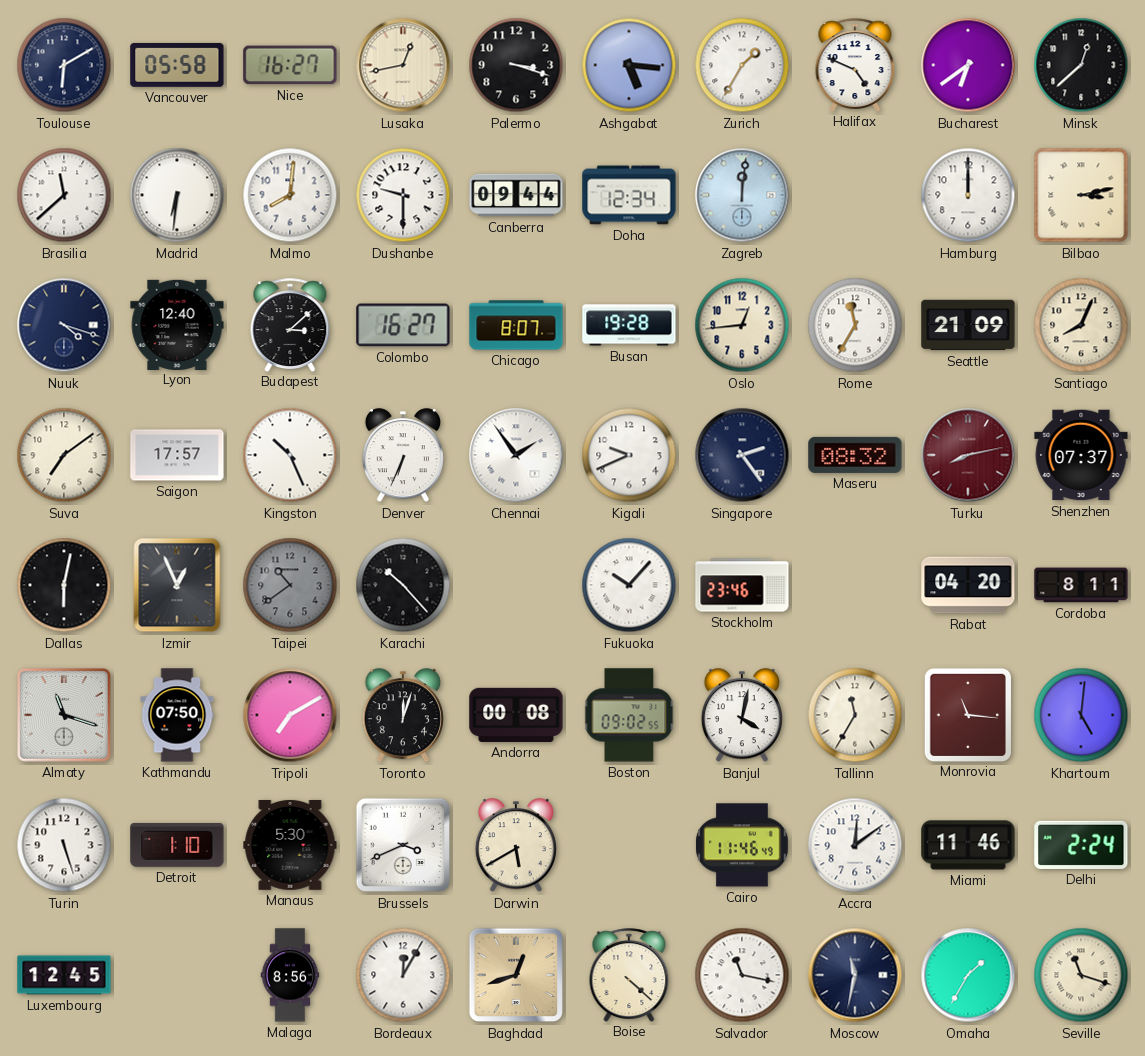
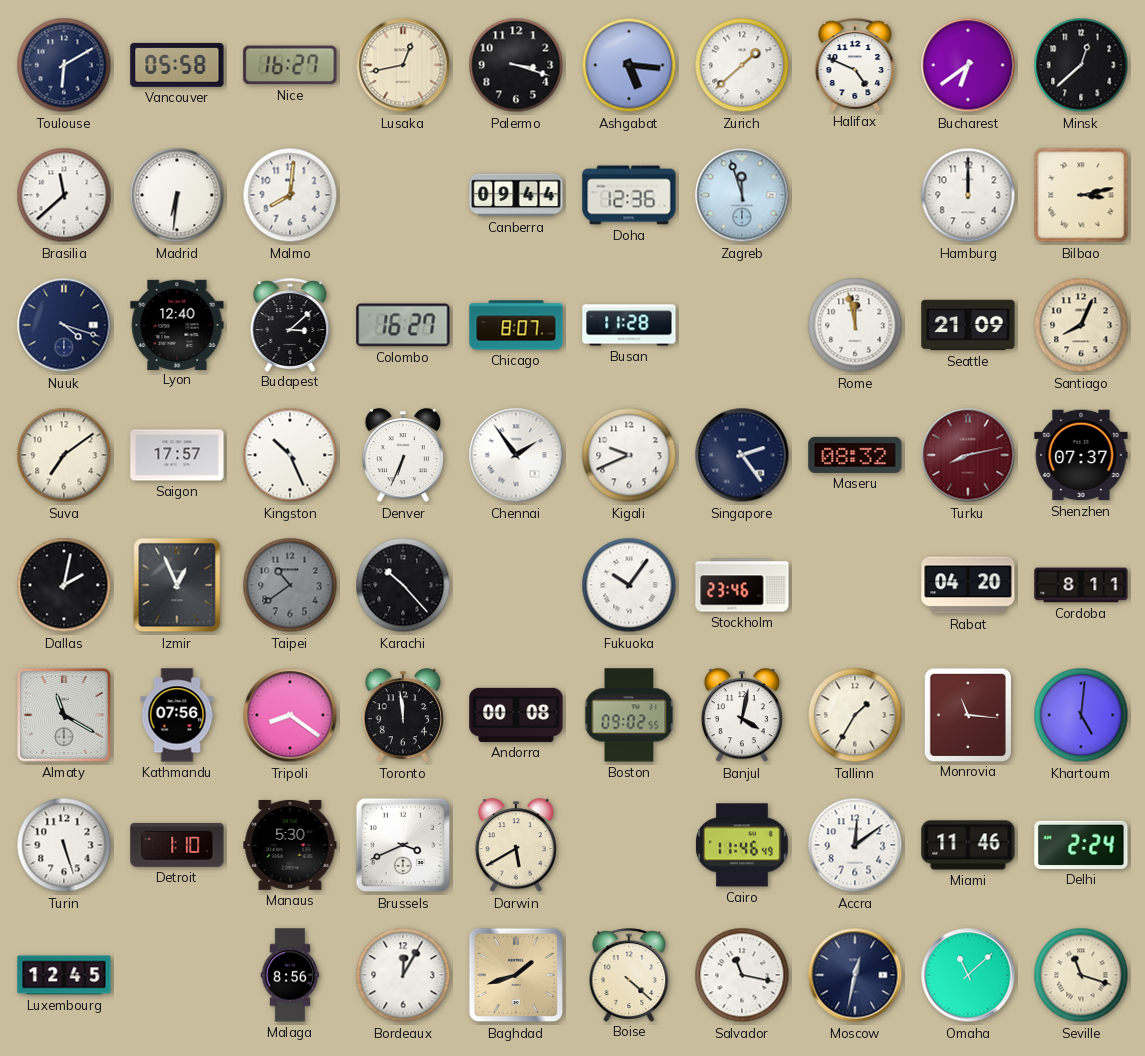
Zurich: 1:35 -> 1:38 (742, 65)
Dushanbe: 9:30 -> none (403, 195)
Doha: 12:34 -> 12:36 (629, 195)
Zagreb: 12:01 -> 11:57 (742, 195)
Busan: 19:28 -> 11:28 (629, 325)
Oslo: 12:44 -> none (742, 325)
Rome: 11:35 -> 11:58 (855, 325)
Dallas: 6:02 -> 2:02 (64, 585)
Fukuoka: 10:07 -> 10:06 (629, 585)
Almaty: 11:18 -> 11:20 (64, 715)
Kathmandu: 07:50 -> 07:56 (177, 715)
Tripoli: 7:10 -> 8:21 (290, 715)
Toronto: 12:03 -> 11:59 (403, 716)
Tallinn: 11:35 -> 1:35 (855, 715)
Baghdad: 12:42 -> 1:42 (516, 975)
Moscow: 11:32 -> 12:32 (855, 975)
Omaha: 1:35 -> 11:08 (968, 975)
